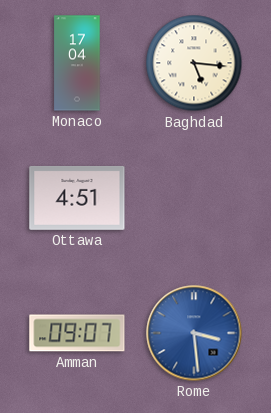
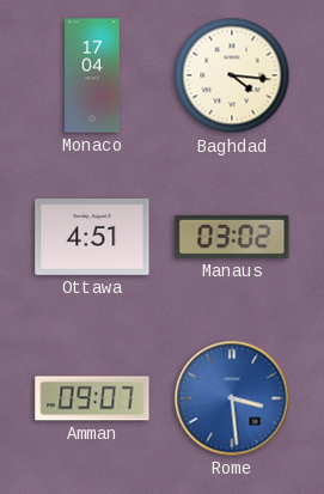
Baghdad: 5:16 -> 4:16 (232, 75)
Manaus: none -> 03:02 (232, 237)
